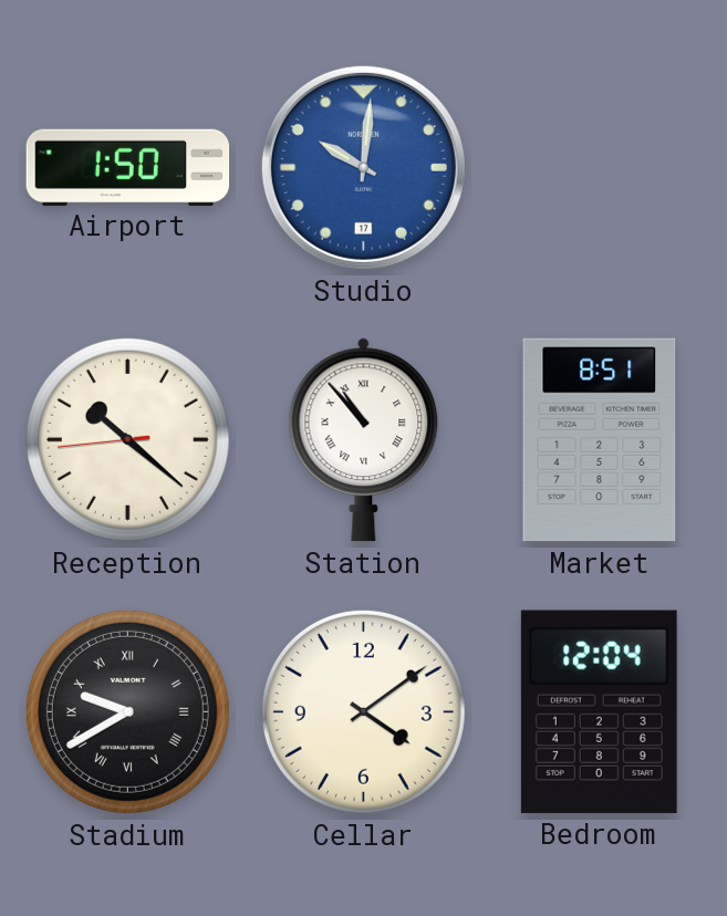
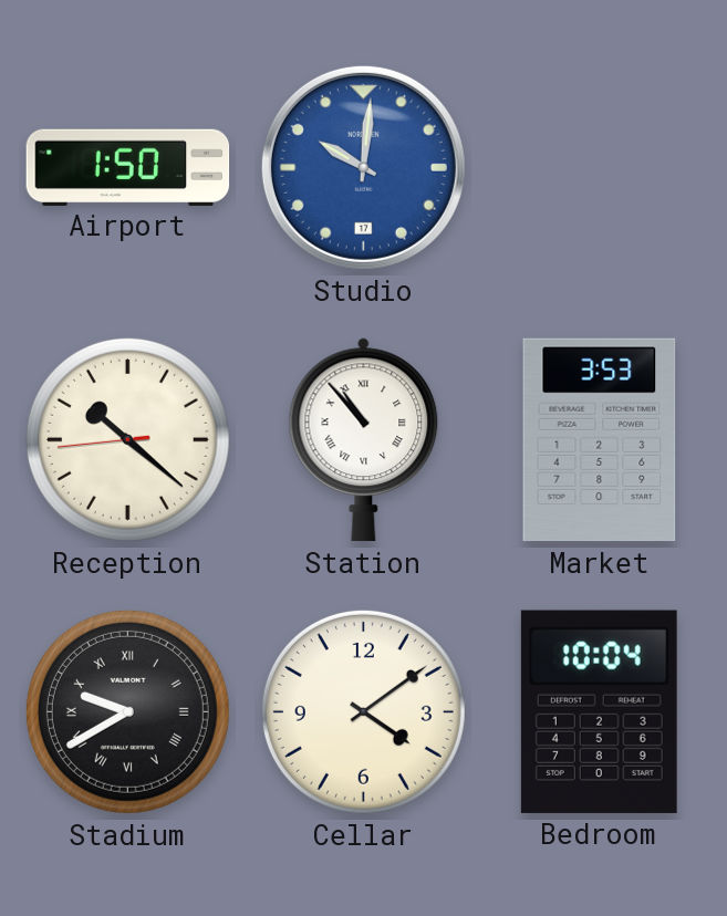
Market: 8:51 -> 3:53 (600, 440)
Bedroom: 12:04 -> 10:04 (599, 711)
